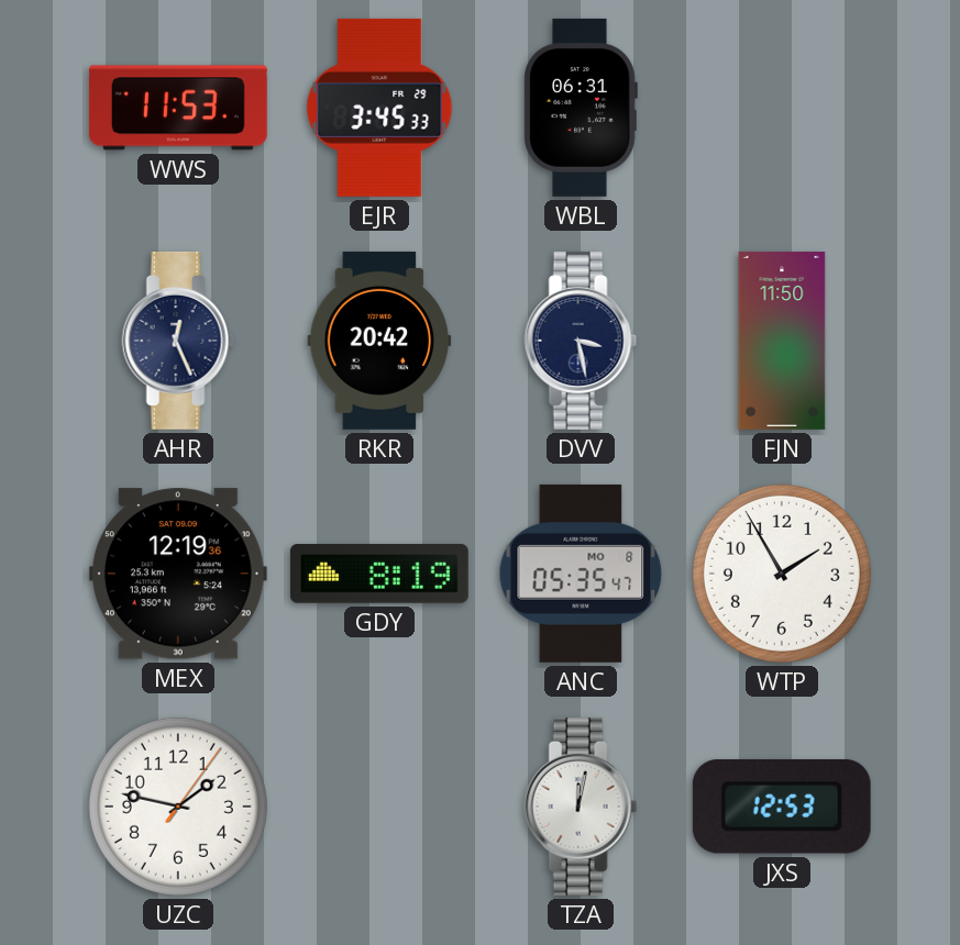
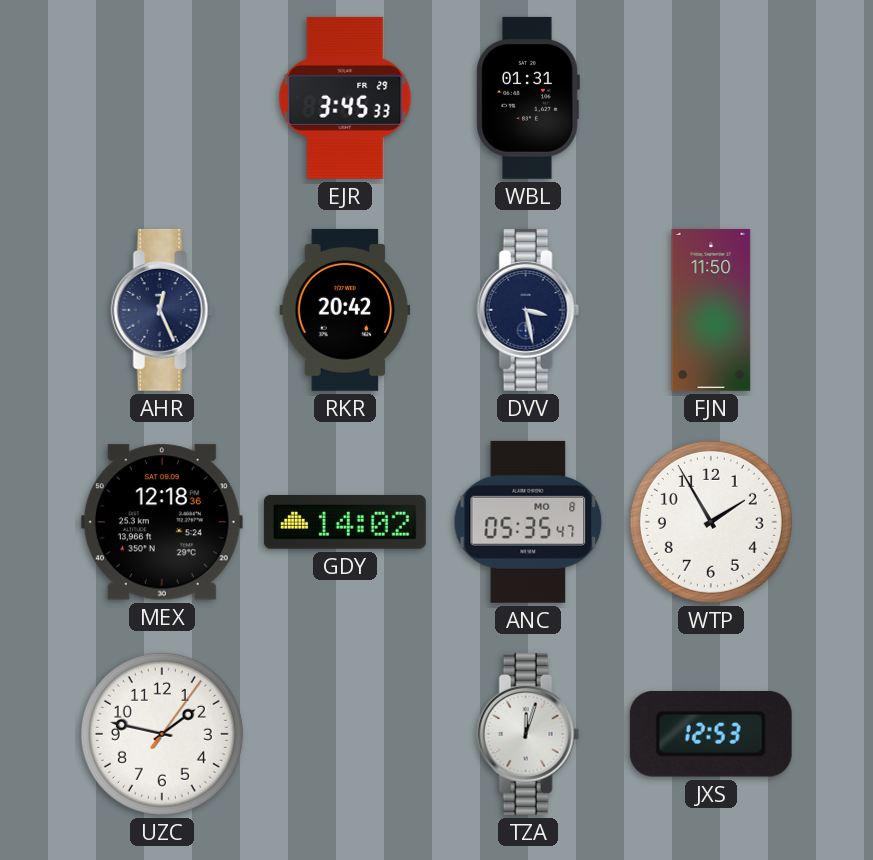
WWS: 11:53 -> none (178, 108)
WBL: 06:31 -> 01:31 (528, 98)
MEX: 12:19 -> 12:18 (162, 522)
GDY: 8:19 -> 14:02 (345, 522)
TZA: 12:02 -> 12:03 (528, 734)
